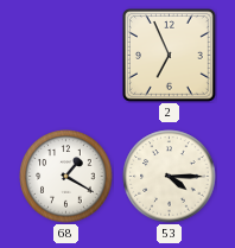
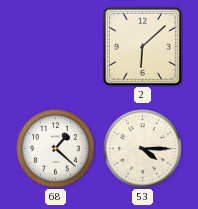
2: 6:56 -> 6:08 (143, 47)
68: 1:20 -> 1:22 (56, 149)
